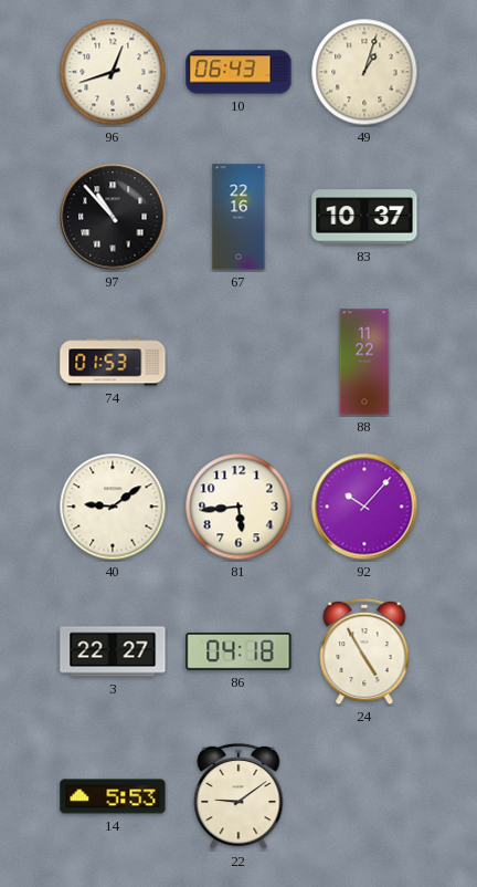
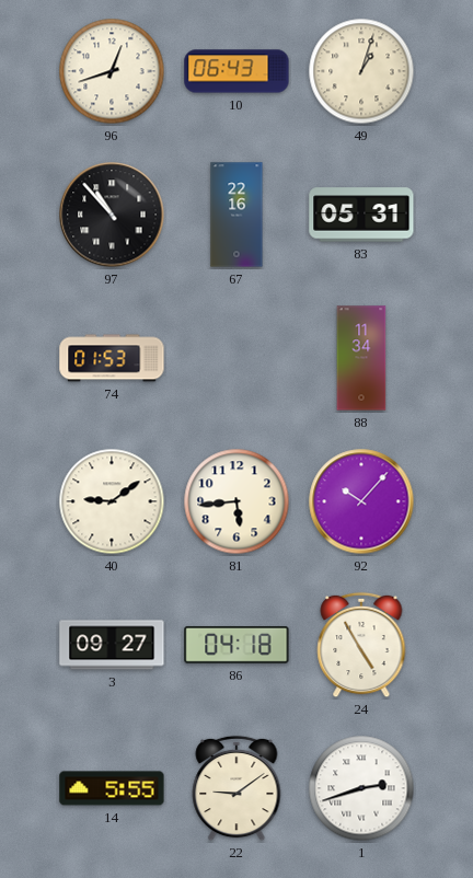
83: 10:37 -> 05:31 (361, 215)
88: 11:22 -> 11:34 (361, 358)
3: 22:27 -> 09:27 (112, 645)
14: 5:53 -> 5:55 (112, 788)
1: none -> 2:42 (361, 788)
